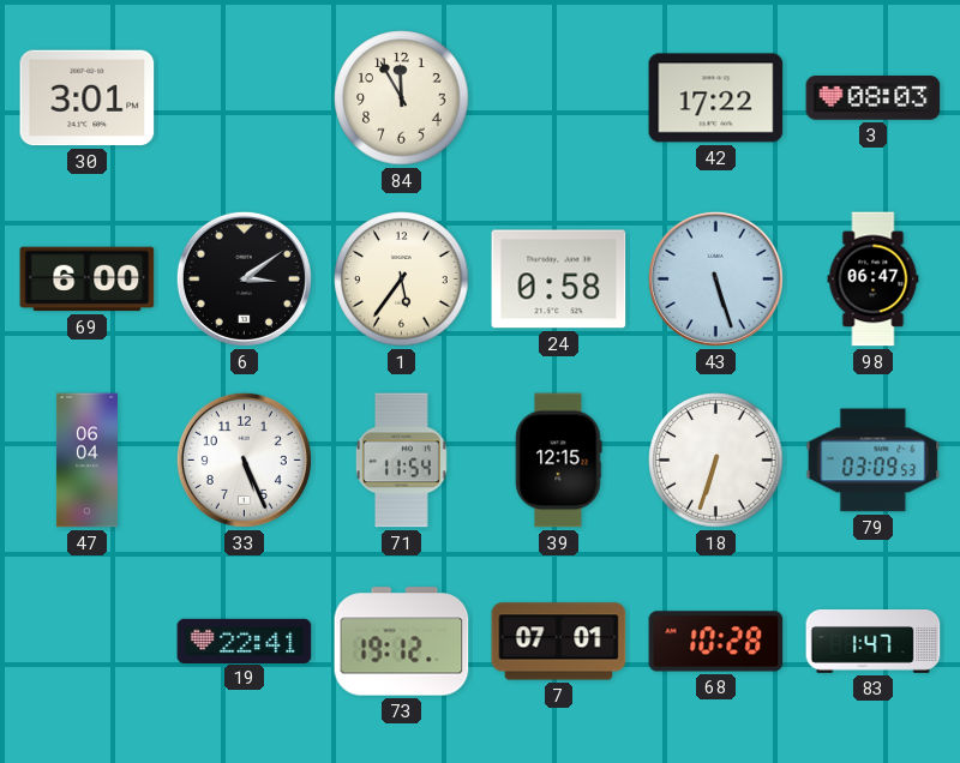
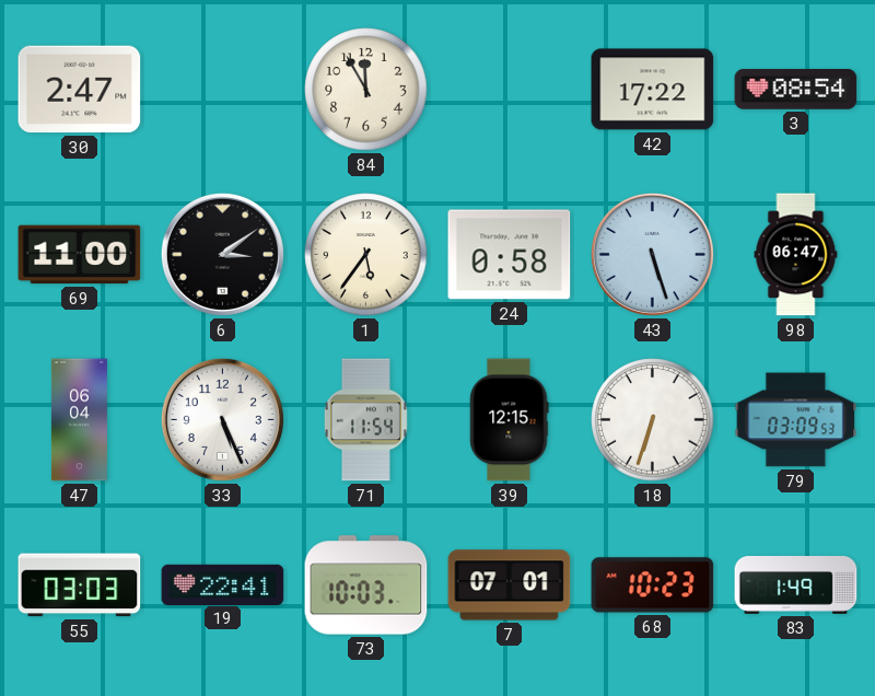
30: 3:01 -> 2:47 (80, 90)
3: 08:03 -> 08:54 (796, 90)
69: 6:00 -> 11:00 (80, 255)
55: none -> 03:03 (80, 585)
73: 19:12 -> 10:03 (366, 585)
68: 10:28 -> 10:23 (653, 585)
83: 1:47 -> 1:49 (796, 585)
